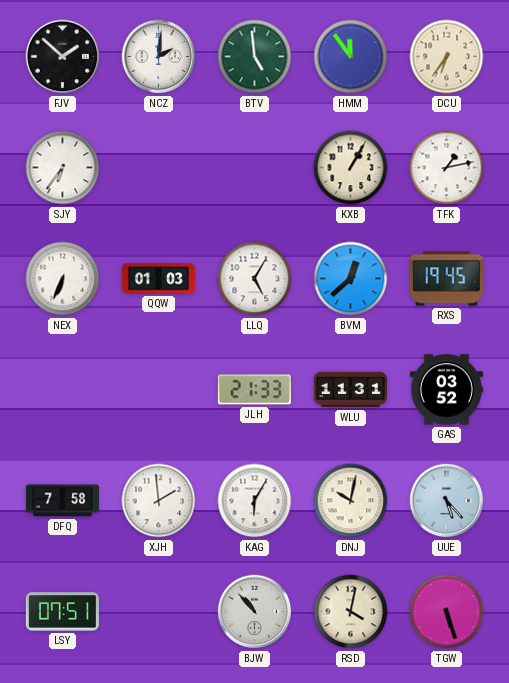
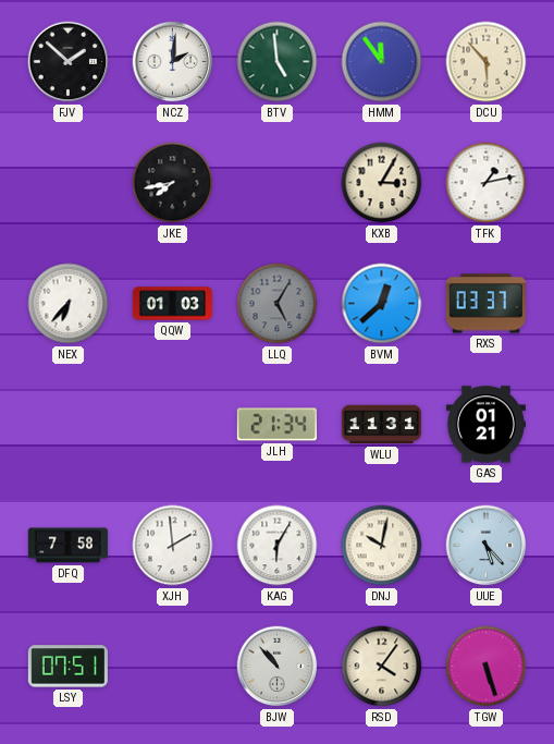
DCU: 6:36 -> 5:53 (487, 62)
SJY: 6:36 -> none (63, 168)
JKE: none -> 7:43 (173, 183)
KXB: 1:05 -> 3:05 (382, 183)
NEX: 6:34 -> 6:37 (69, 304)
LLQ dial: white -> grey (278, 304)
RXS: 19:45 -> 03:37 (485, 304)
JLH: 21:33 -> 21:34 (276, 425)
GAS: 03:52 -> 01:21 (485, 425)
RSD: 4:02 -> 4:06 (382, 667)
